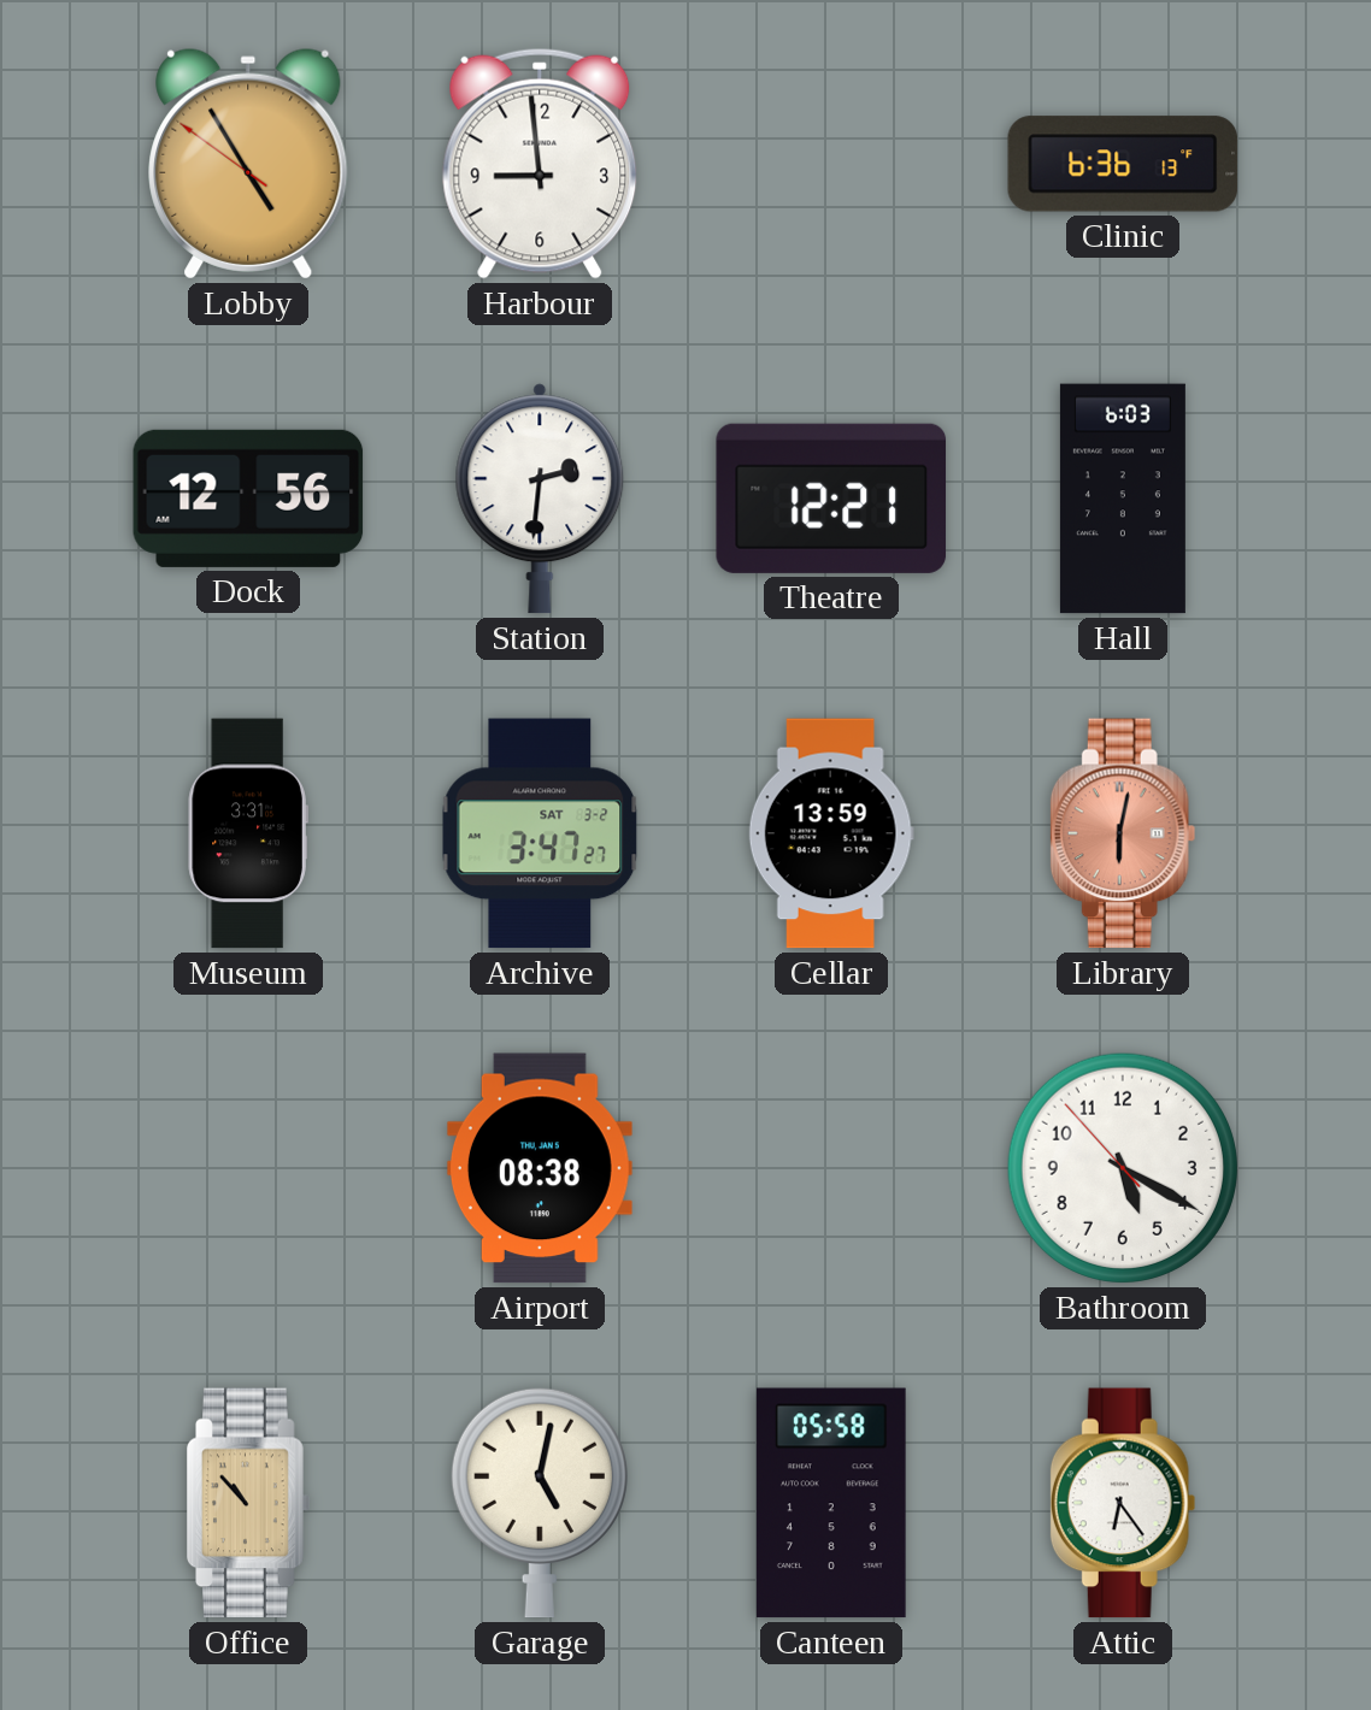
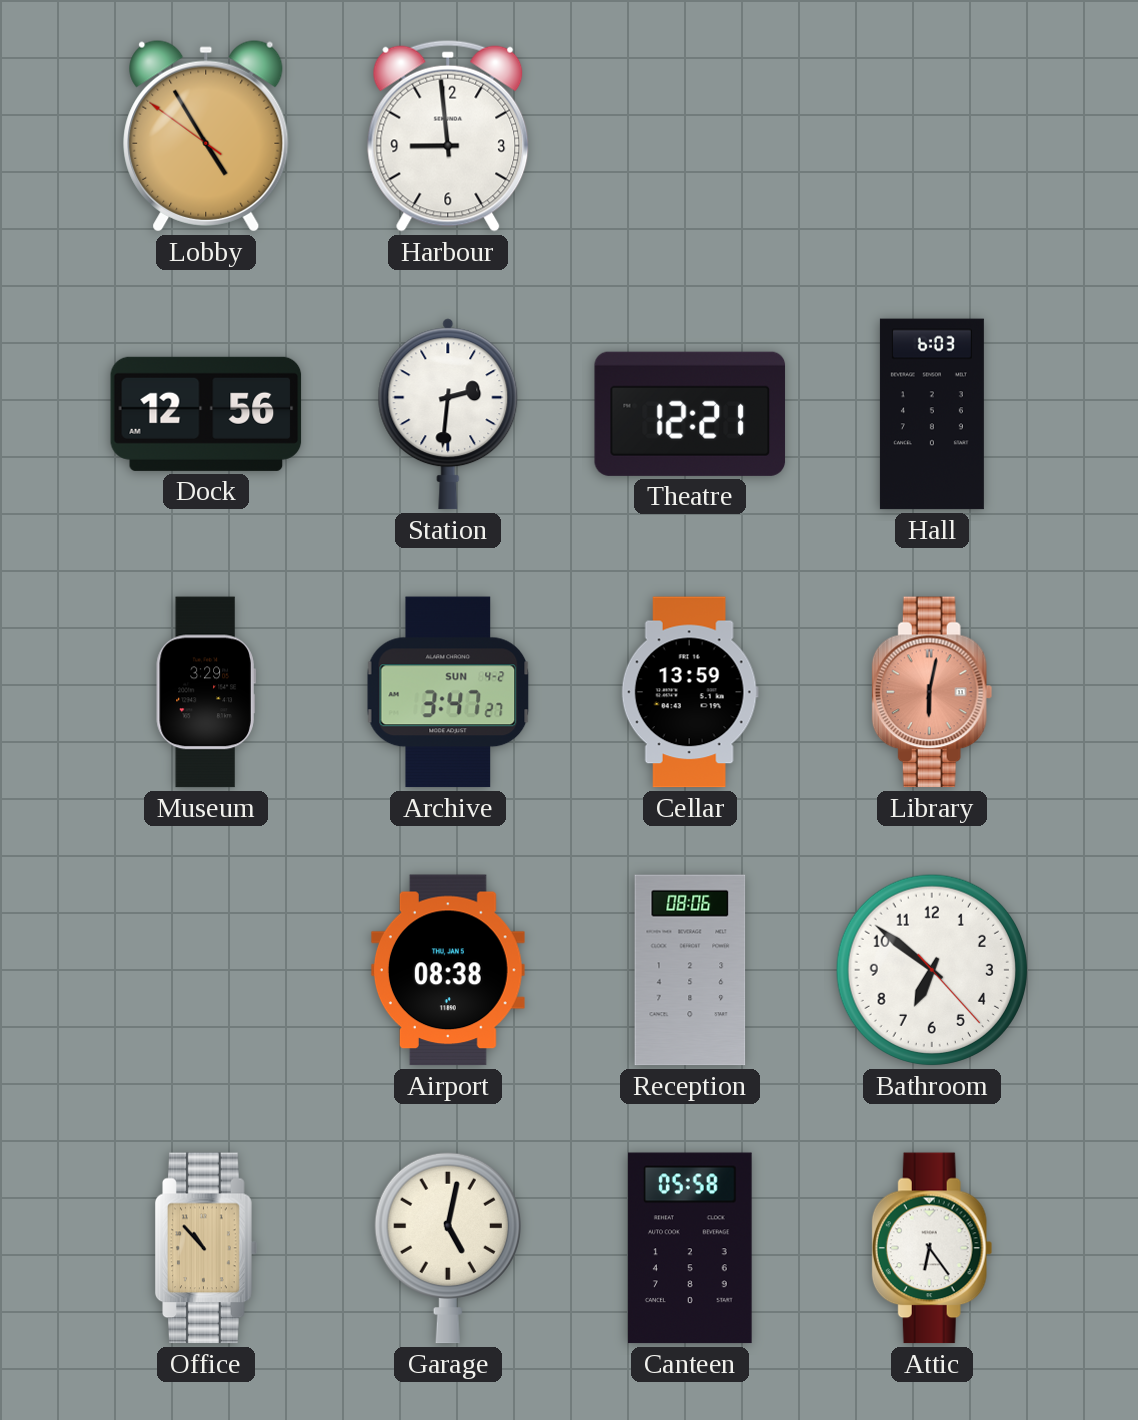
Clinic: 6:36 -> none (1123, 164)
Museum: 3:31 -> 3:29 (206, 692)
Archive date: SAT 3-2 -> SUN 4-2 (448, 692)
Reception: none -> 08:06 (690, 970)
Bathroom: 5:19 -> 6:51 (932, 970)
